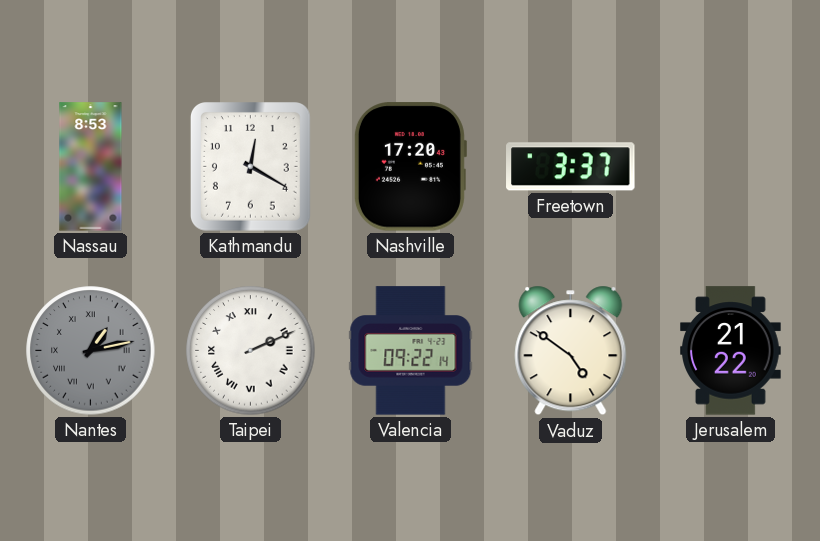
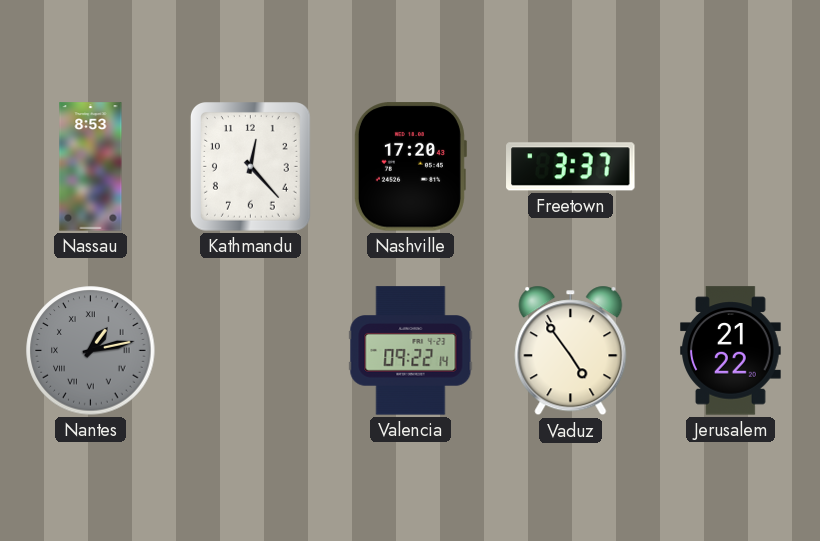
Kathmandu: 12:20 -> 12:23 (250, 167)
Taipei: 2:11 -> none (251, 351)
Vaduz: 4:51 -> 4:54 (571, 351)
